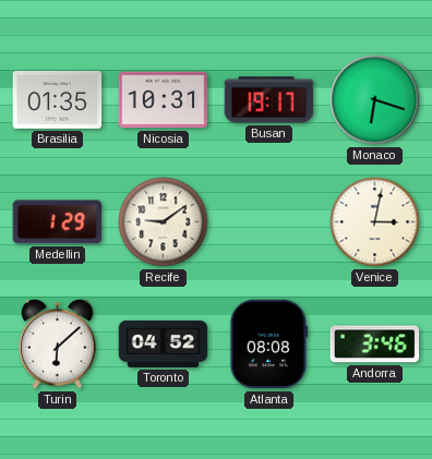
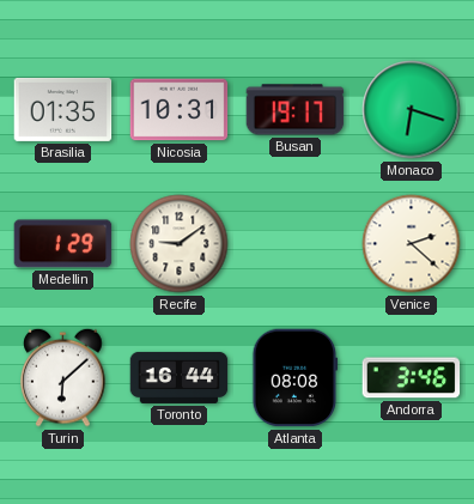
Venice: 3:02 -> 2:22 (412, 244)
Toronto: 04:52 -> 16:44 (180, 377)
